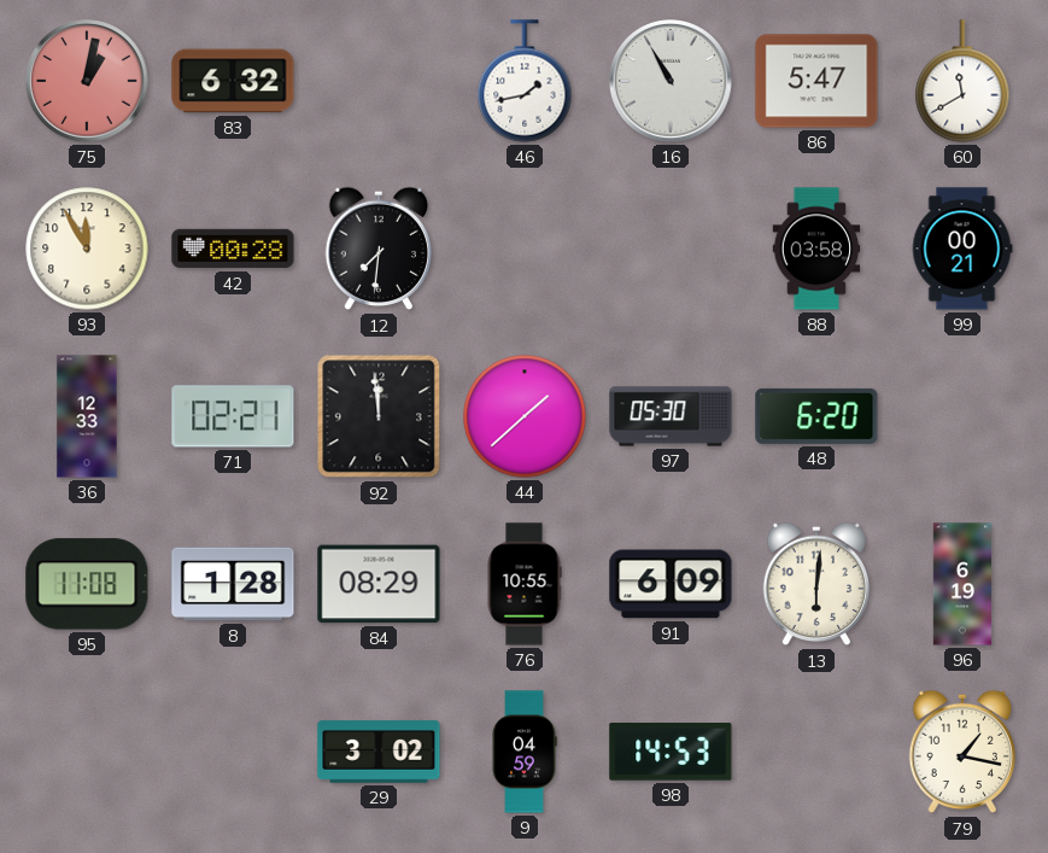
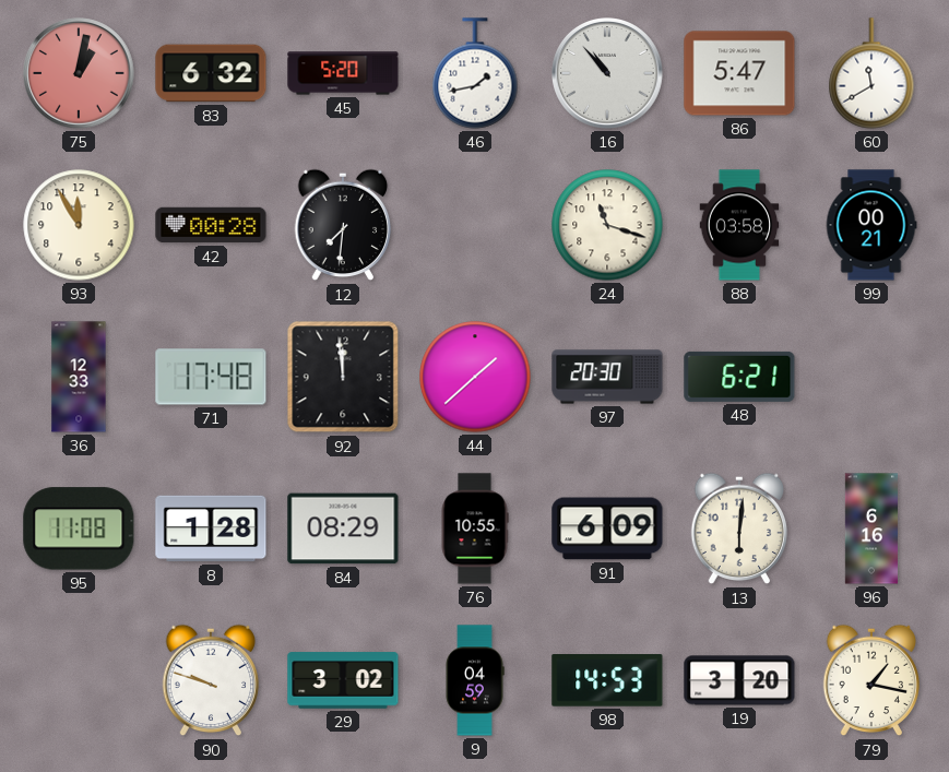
45: none -> 5:20 (343, 73)
16: 10:55 -> 10:53 (608, 74)
24: none -> 11:18 (607, 225)
71: 02:21 -> 17:48 (211, 377)
97: 05:30 -> 20:30 (607, 377)
48: 6:20 -> 6:21 (739, 377)
96: 6:19 -> 6:16 (870, 528)
90: none -> 9:48 (211, 680)
19: none -> 3:20 (739, 680)
